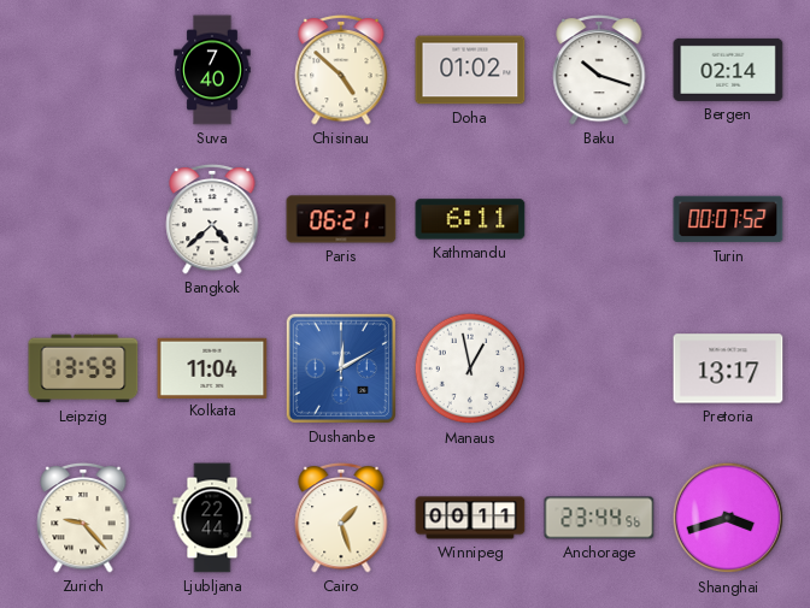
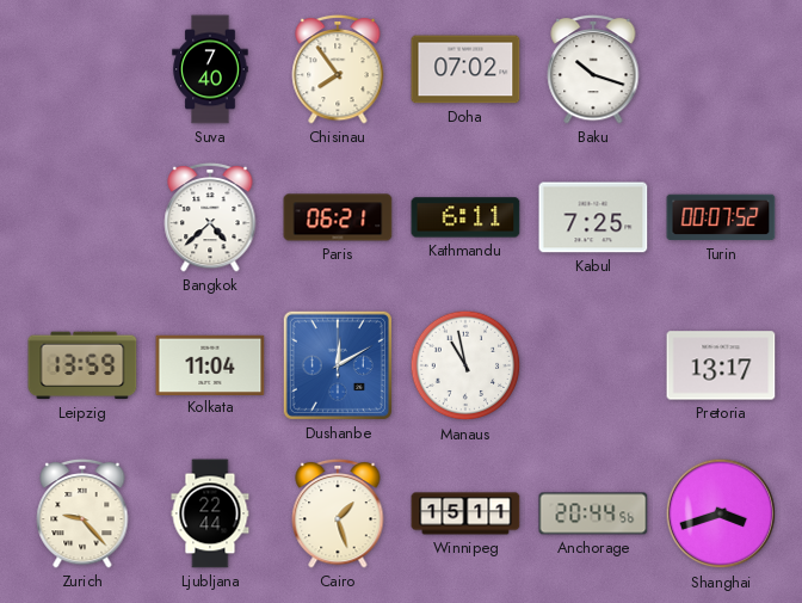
Chisinau: 4:52 -> 7:54 (338, 69)
Doha: 01:02 -> 07:02 (465, 69)
Bergen: 02:14 -> none (728, 70)
Kabul: none -> 7:25 (593, 217)
Manaus: 12:58 -> 10:58 (465, 365)
Winnipeg: 00:11 -> 15:11 (465, 513)
Anchorage: 23:44 -> 20:44 (593, 513)
